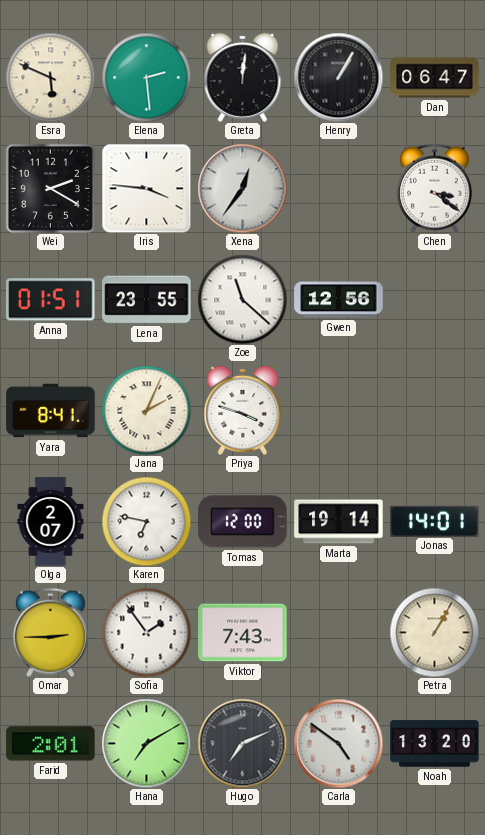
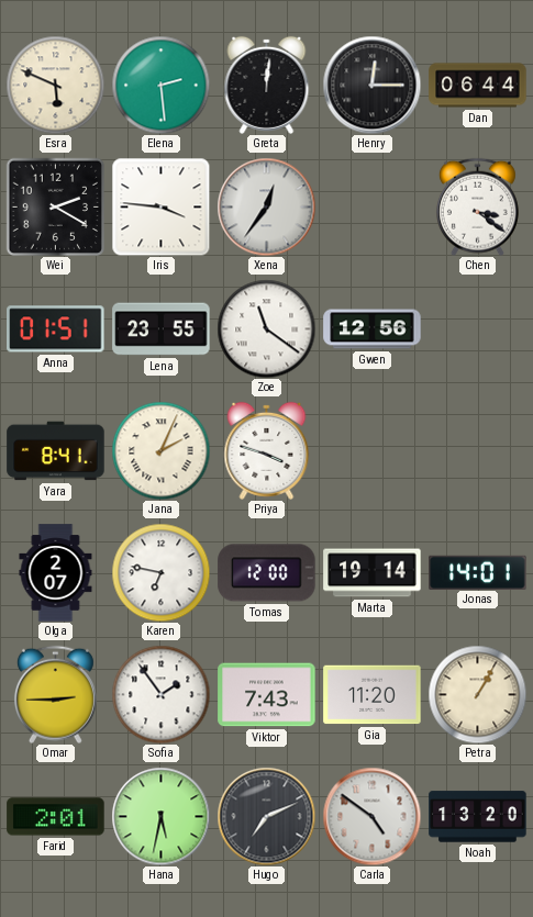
Henry: 1:05 -> 12:15 (371, 85)
Dan: 06:47 -> 06:44 (478, 86)
Zoe: 11:22 -> 11:21 (266, 328)
Gia: none -> 11:20 (373, 695)
Hana: 7:10 -> 5:32 (160, 816)
